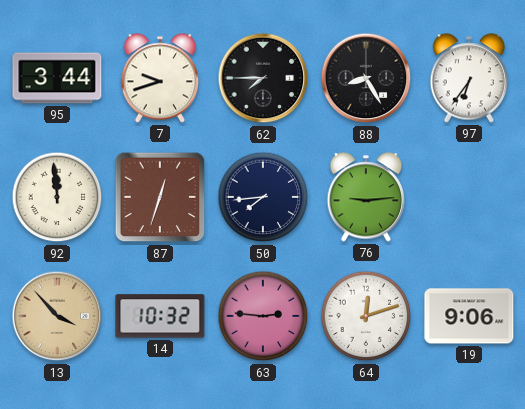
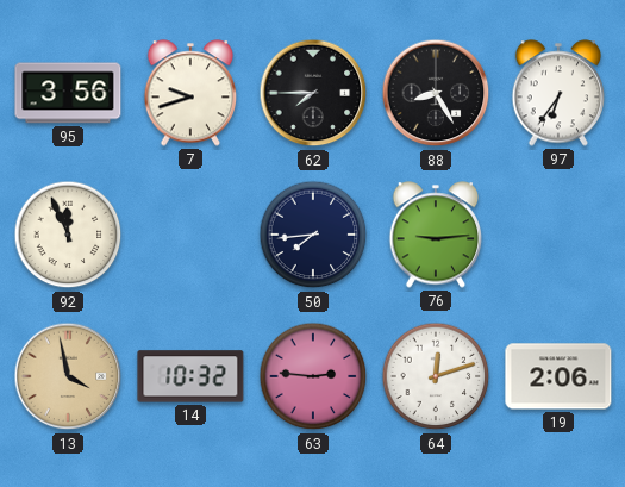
95: 3:44 -> 3:56 (68, 93)
92: 11:59 -> 11:56 (68, 235)
87: 12:33 -> none (160, 197)
13: 3:53 -> 3:58 (68, 376)
19: 9:06 -> 2:06 (558, 376)
